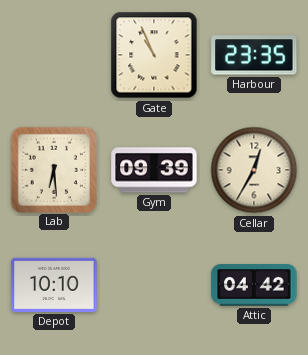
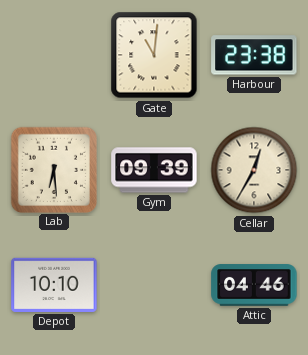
Gate: 10:56 -> 11:01 (154, 55)
Harbour: 23:35 -> 23:38 (254, 55)
Attic: 04:42 -> 04:46 (254, 285)
